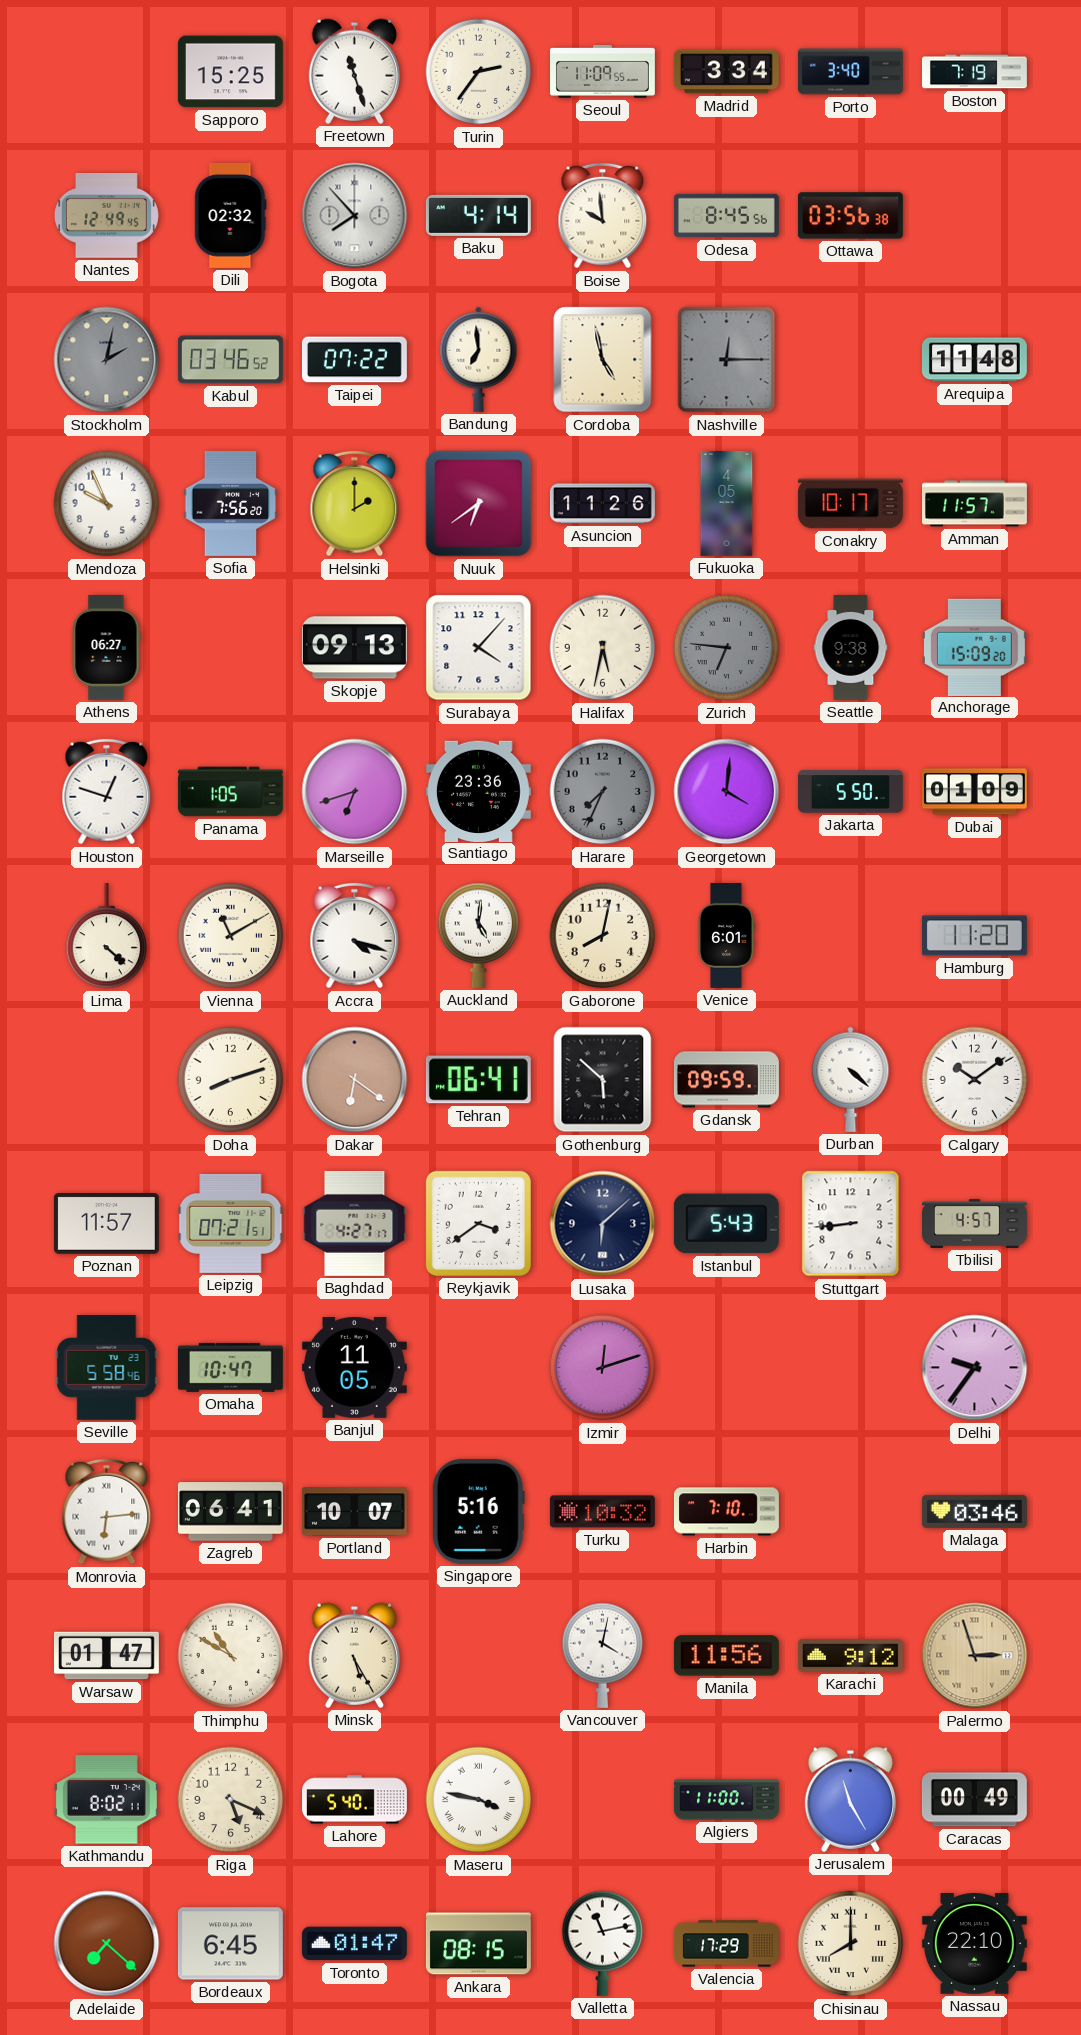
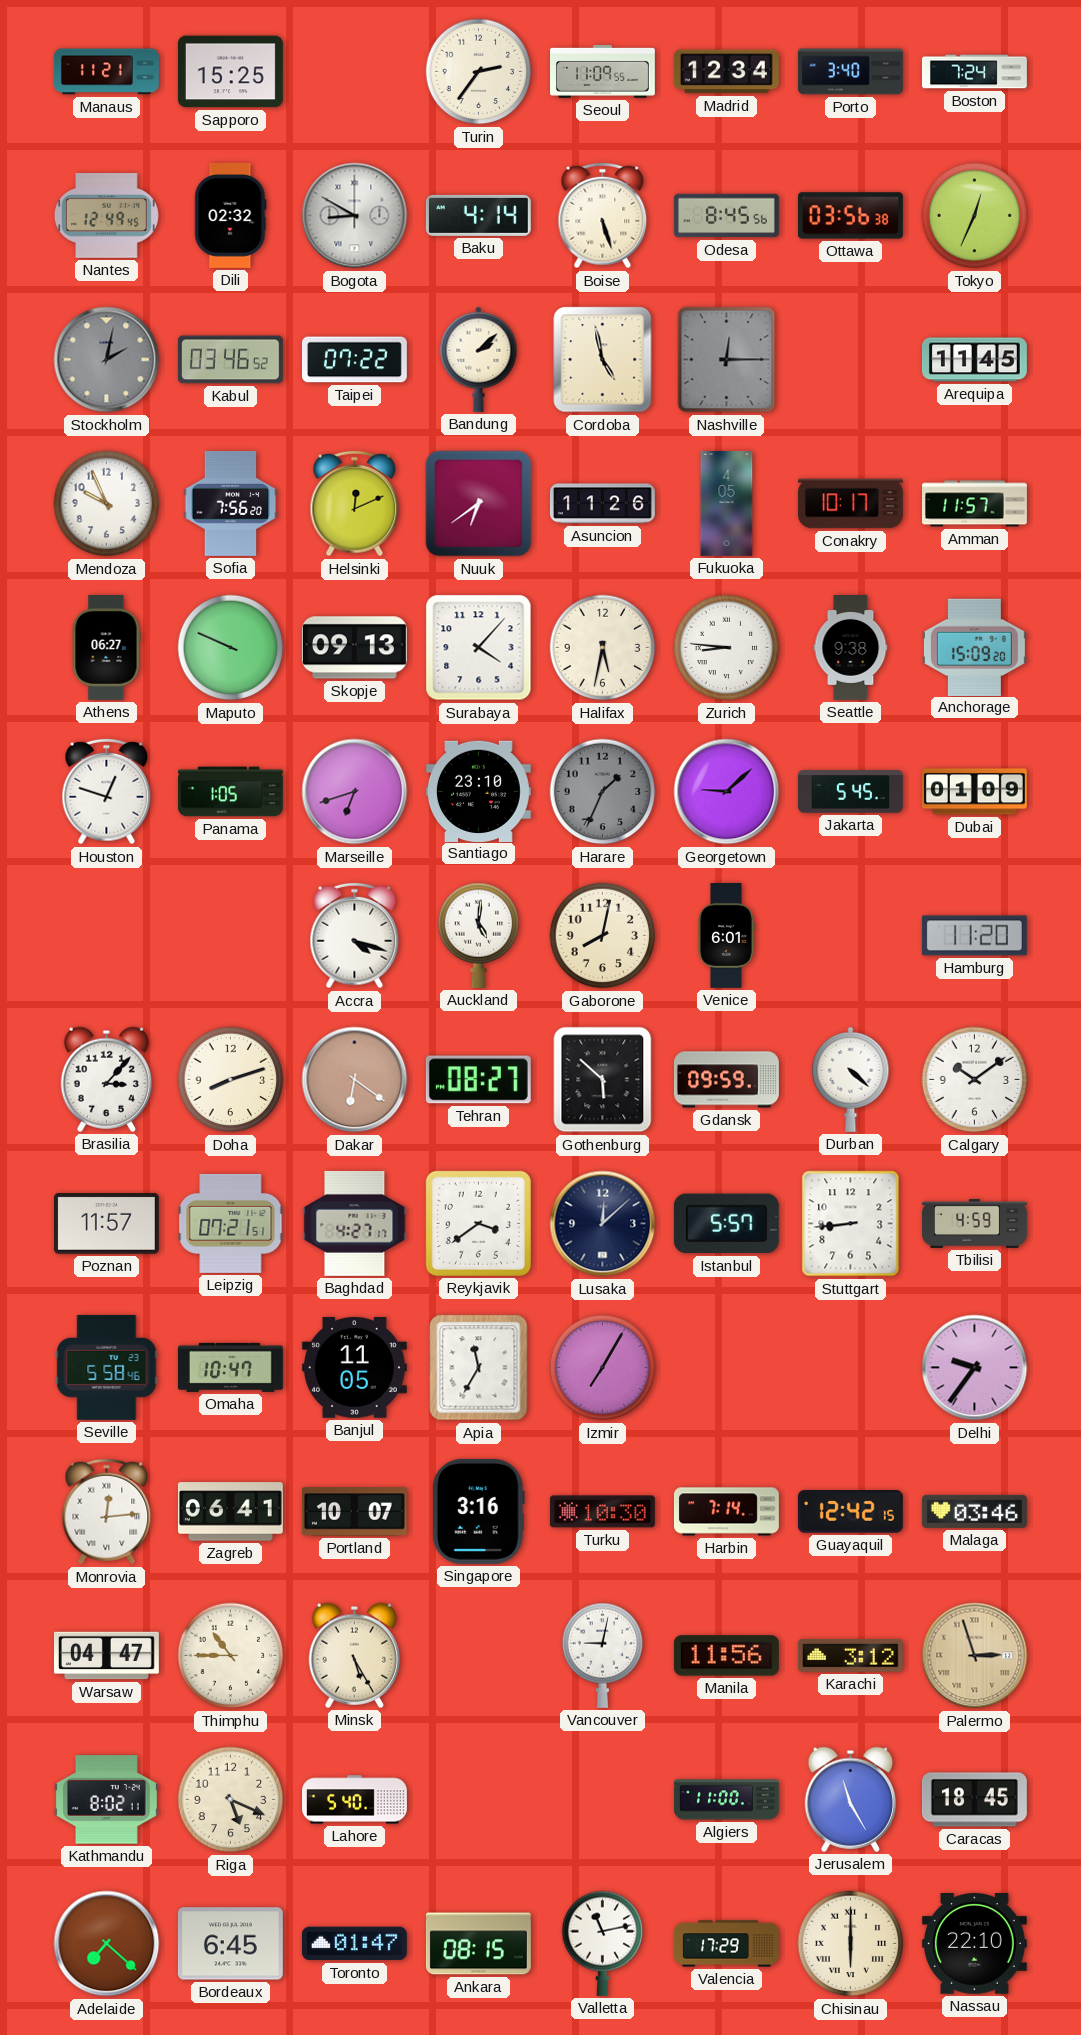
Manaus: none -> 11:21 (106, 72)
Freetown: 11:27 -> none (354, 71)
Madrid: 3:34 -> 12:34 (726, 72)
Boston: 7:19 -> 7:24 (974, 72)
Bogota: 7:53 -> 8:50 (355, 216)
Boise: 9:59 -> 5:27 (603, 216)
Tokyo: none -> 12:34 (975, 216)
Bandung: 6:59 -> 2:08 (479, 359)
Arequipa: 11:48 -> 11:45 (974, 360)
Helsinki: 2:00 -> 12:11 (355, 504)
Maputo: none -> 9:49 (231, 648)
Zurich: 6:46 -> 8:46 (727, 648)
Zurich dial: grey -> white (727, 648)
Santiago: 23:36 -> 23:10 (478, 791)
Harare: 7:34 -> 1:34 (603, 792)
Georgetown: 4:01 -> 9:08 (727, 792)
Jakarta: 5:50 -> 5:45 (850, 792)
Lima: 4:22 -> none (107, 936)
Vienna: 11:10 -> none (231, 936)
Brasilia: none -> 3:07 (106, 1079)
Tehran: 06:41 -> 08:27 (478, 1080)
Lusaka: 6:08 -> 12:08 (603, 1224)
Istanbul: 5:43 -> 5:57 (726, 1224)
Tbilisi: 4:57 -> 4:59 (975, 1223)
Apia: none -> 11:35 (479, 1368)
Izmir: 12:12 -> 7:05 (603, 1368)
Monrovia: 6:14 -> 12:14 (107, 1512)
Singapore: 5:16 -> 3:16 (478, 1511)
Turku: 10:32 -> 10:30 (602, 1512)
Harbin: 7:10 -> 7:14 (726, 1512)
Guayaquil: none -> 12:42 (850, 1512)
Warsaw: 01:47 -> 04:47 (106, 1656)
Thimphu: 10:50 -> 10:45 (231, 1656)
Vancouver: 4:02 -> 9:02 (603, 1655)
Karachi: 9:12 -> 3:12 (850, 1655)
Maseru: 3:47 -> none (479, 1800)
Caracas: 00:49 -> 18:45 (974, 1800)
Chisinau: 8:00 -> 6:00 (851, 1944)
